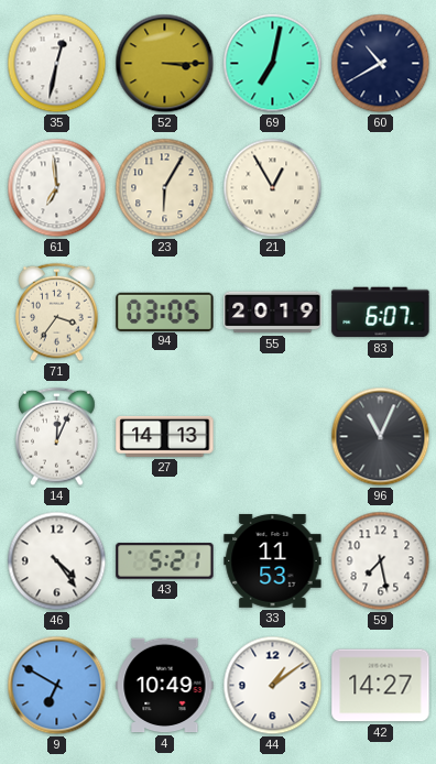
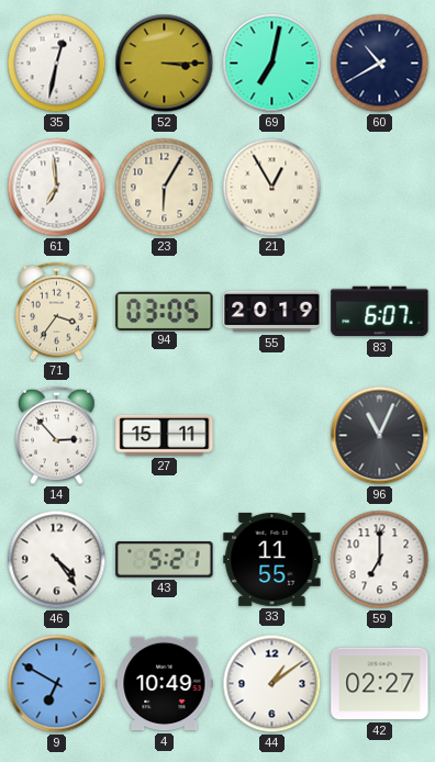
14: 12:04 -> 2:53 (57, 436)
27: 14:13 -> 15:11 (165, 435)
33: 11:53 -> 11:55 (272, 559)
59: 7:28 -> 7:00 (380, 560)
42: 14:27 -> 02:27 (380, 684)
